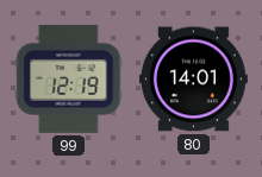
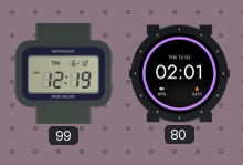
80: 14:01 -> 02:01 (179, 74)
